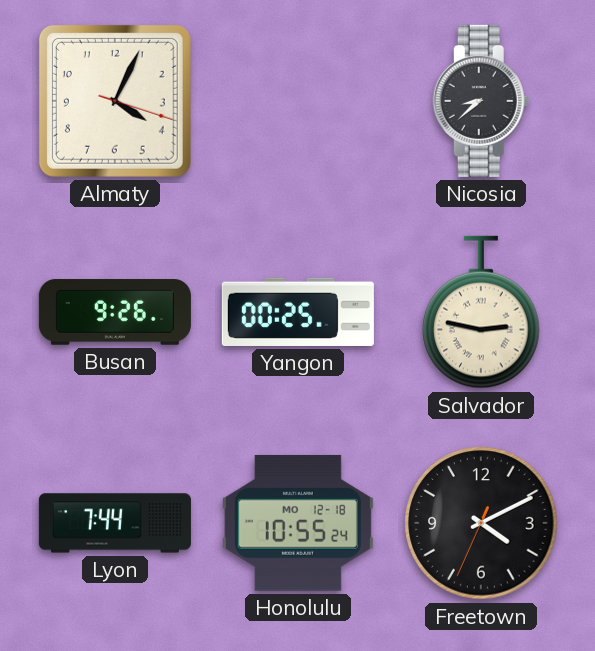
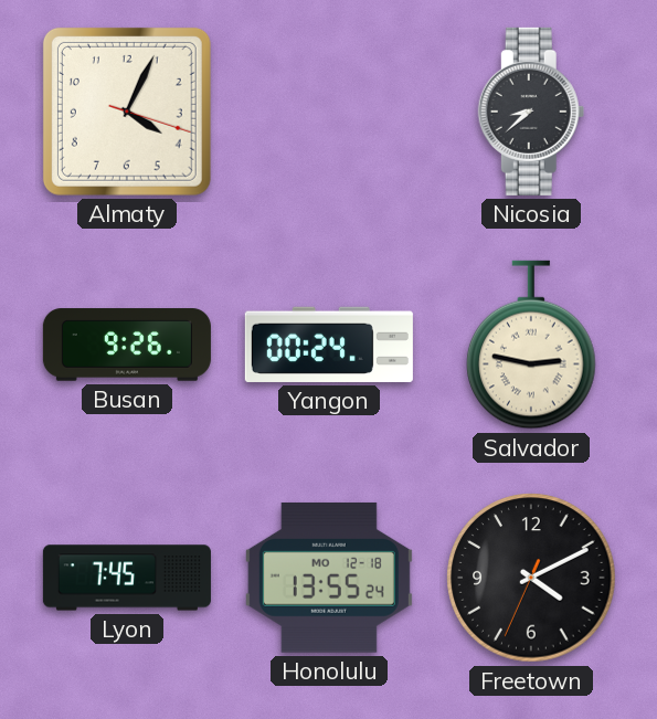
Yangon: 00:25 -> 00:24 (329, 345)
Lyon: 7:44 -> 7:45 (127, 578)
Honolulu: 10:55 -> 13:55 (329, 578)
